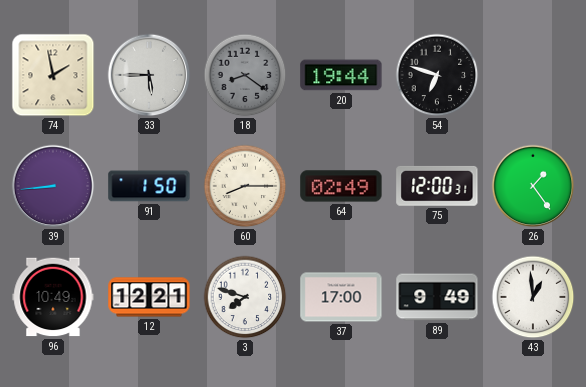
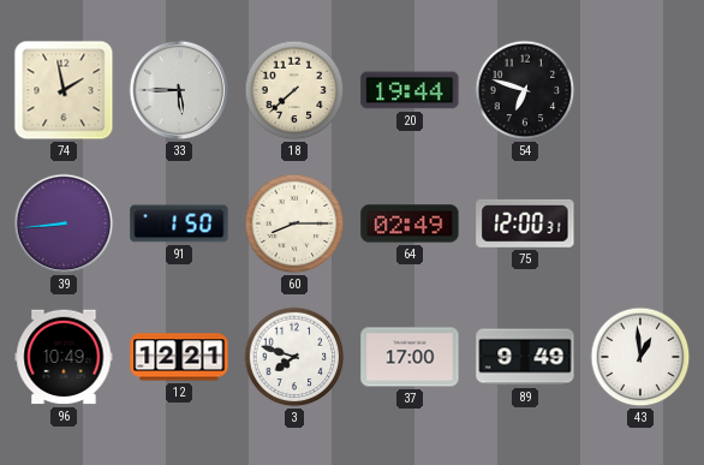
18: 8:21 -> 7:38 (294, 90)
18 dial: grey -> cream (294, 90)
26: 1:24 -> none (533, 186)
